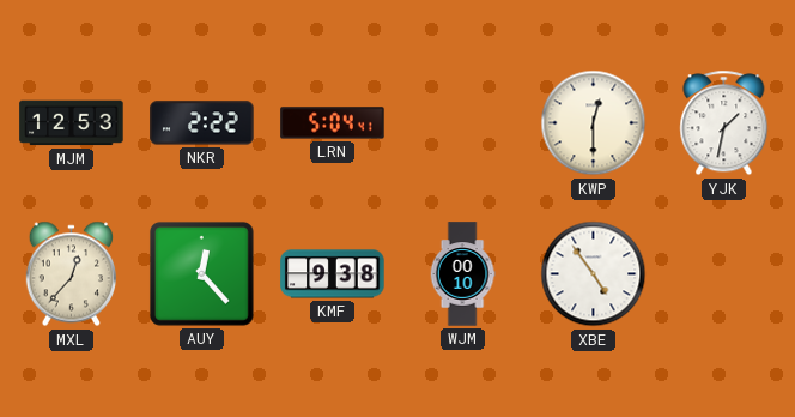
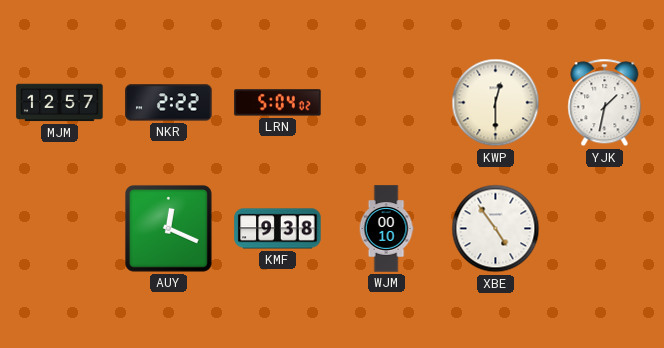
MJM: 12:53 -> 12:57 (60, 103)
LRN: 5:04:41 -> 5:04:02 (278, 103)
MXL: 12:37 -> none (71, 274)
AUY: 12:23 -> 12:19 (168, 228)
